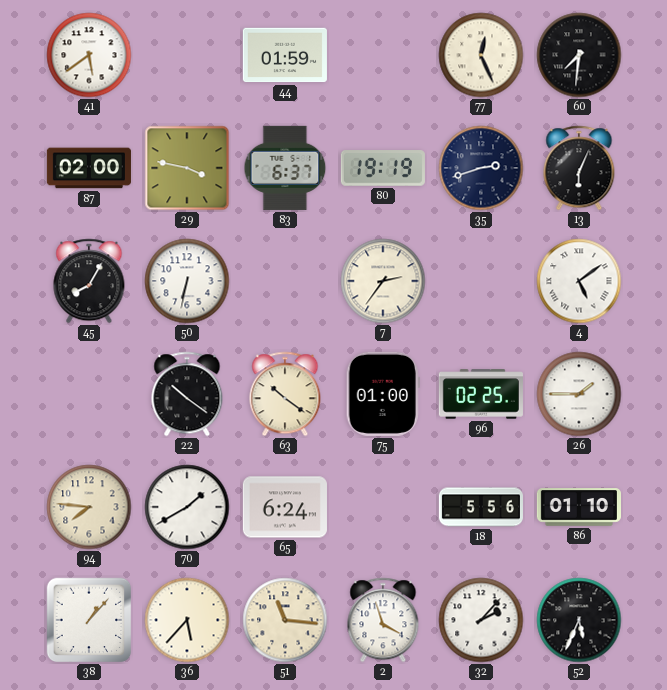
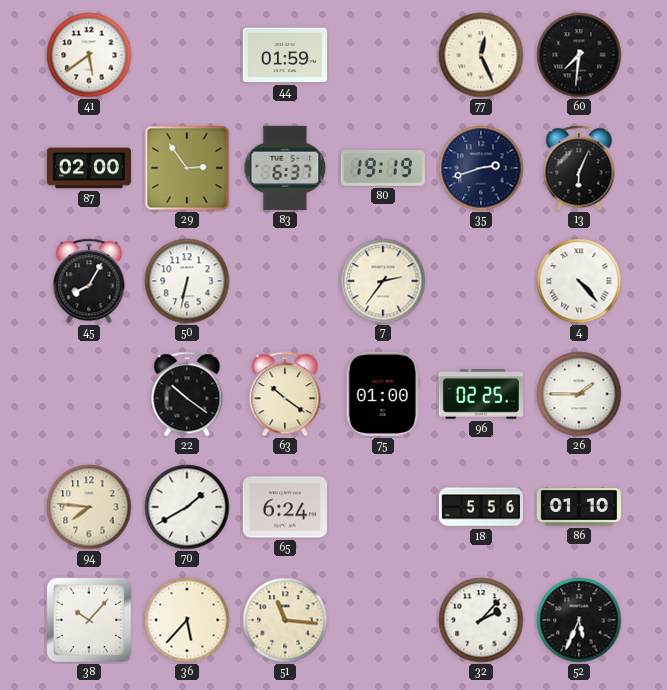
29: 3:47 -> 2:54 (187, 168)
4: 5:09 -> 4:23 (579, 281)
38: 1:07 -> 10:07 (89, 620)
2: 3:57 -> none (383, 620)
